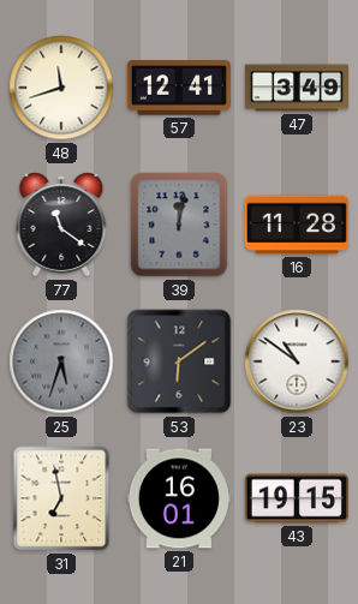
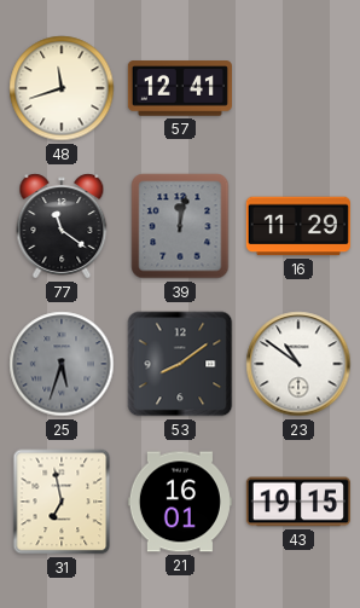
47: 3:49 -> none (296, 88)
16: 11:28 -> 11:29 (298, 226)
53: 6:09 -> 8:09 (180, 364)
